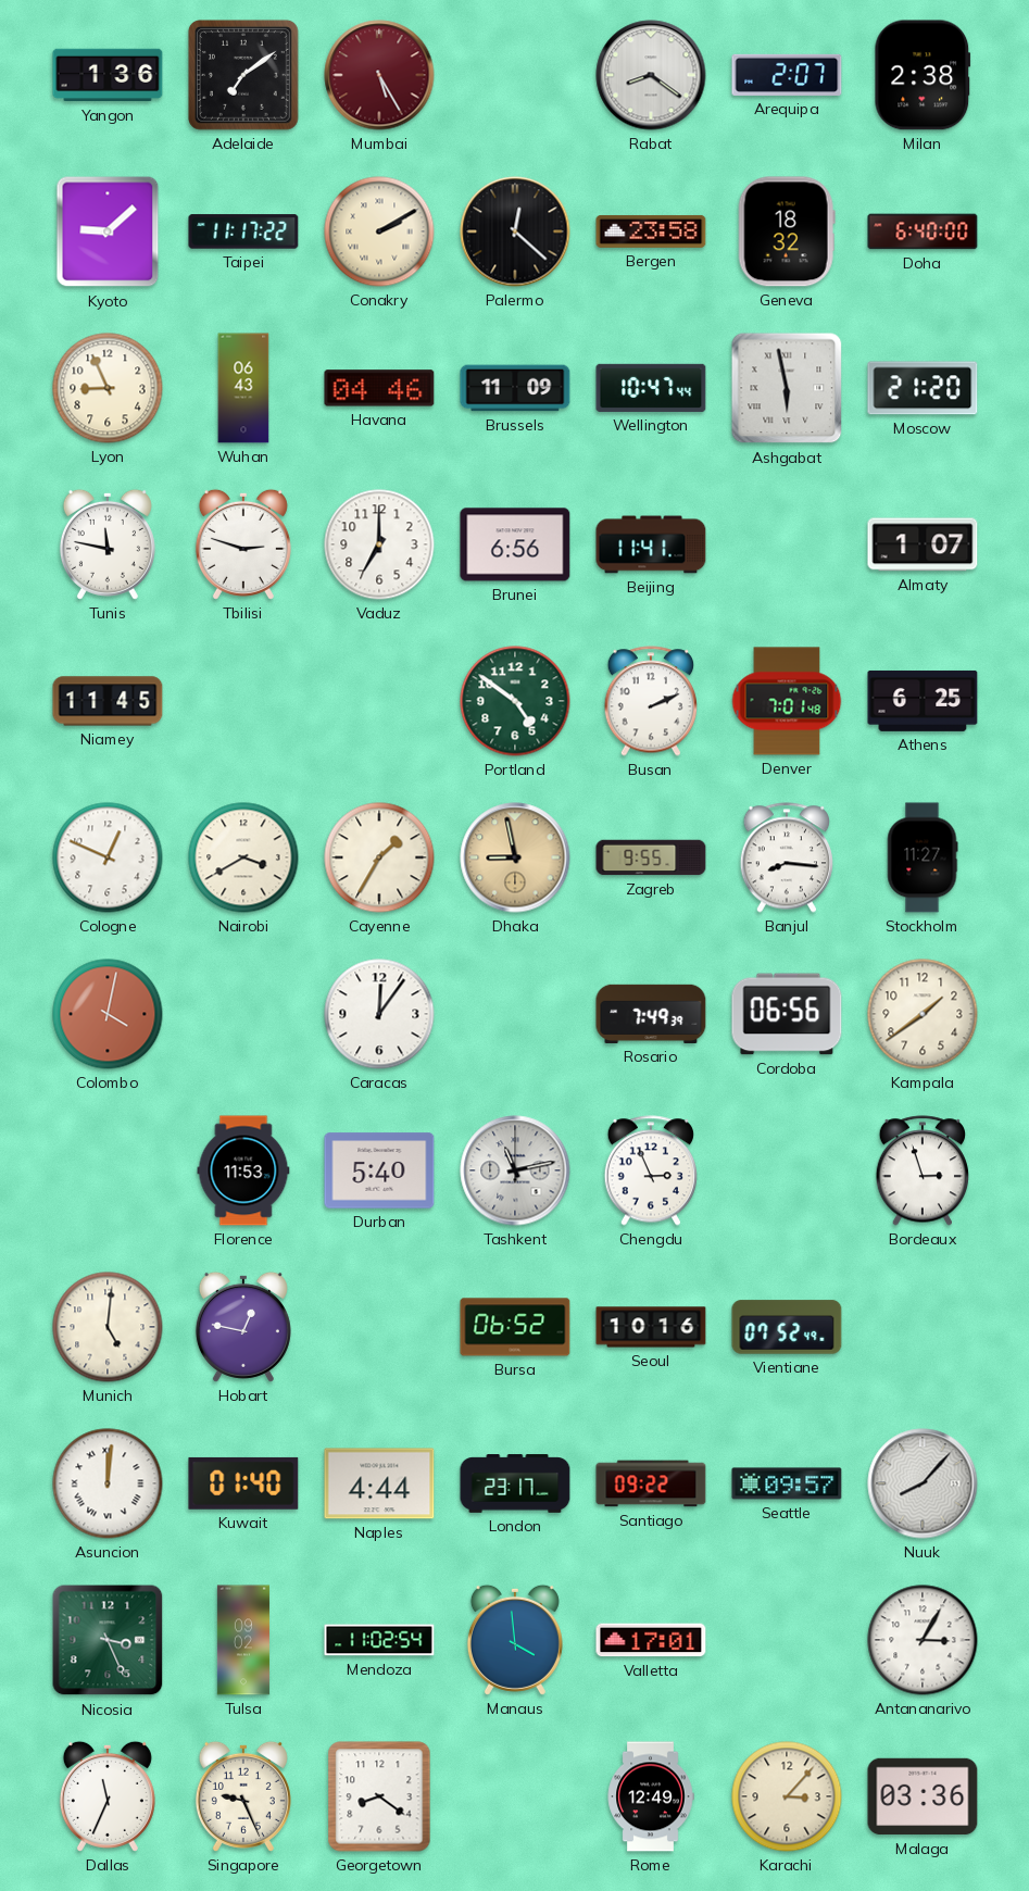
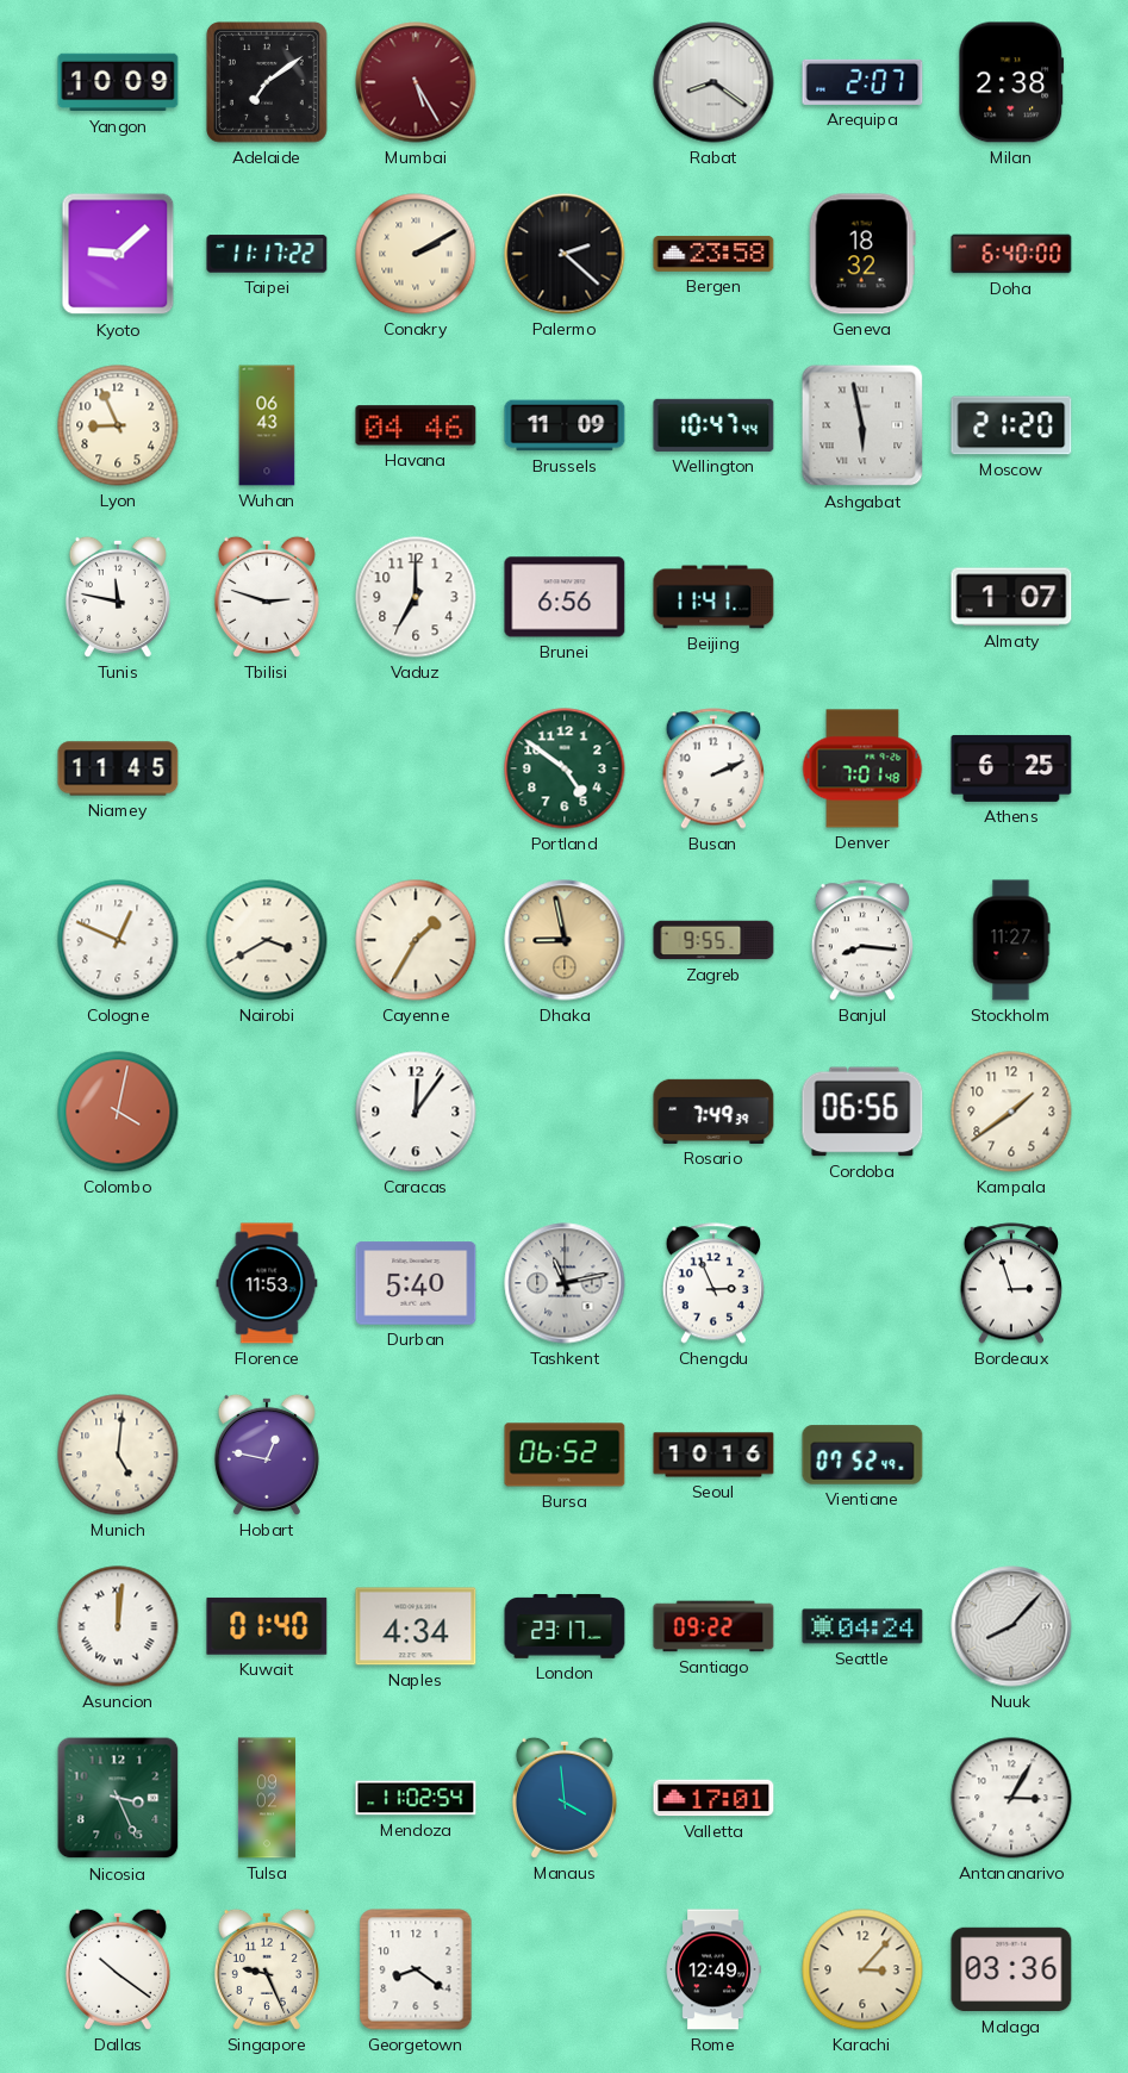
Yangon: 1:36 -> 10:09 (118, 82)
Palermo: 12:22 -> 2:22 (565, 254)
Naples: 4:44 -> 4:34 (416, 1626)
Seattle: 09:57 -> 04:24 (862, 1626)
Dallas: 11:34 -> 10:21 (118, 1969)
